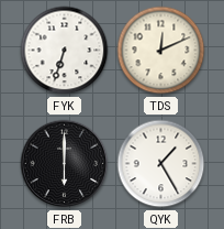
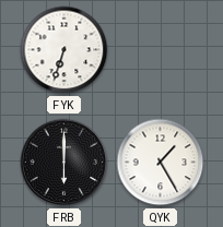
TDS: 12:11 -> none (161, 51)
